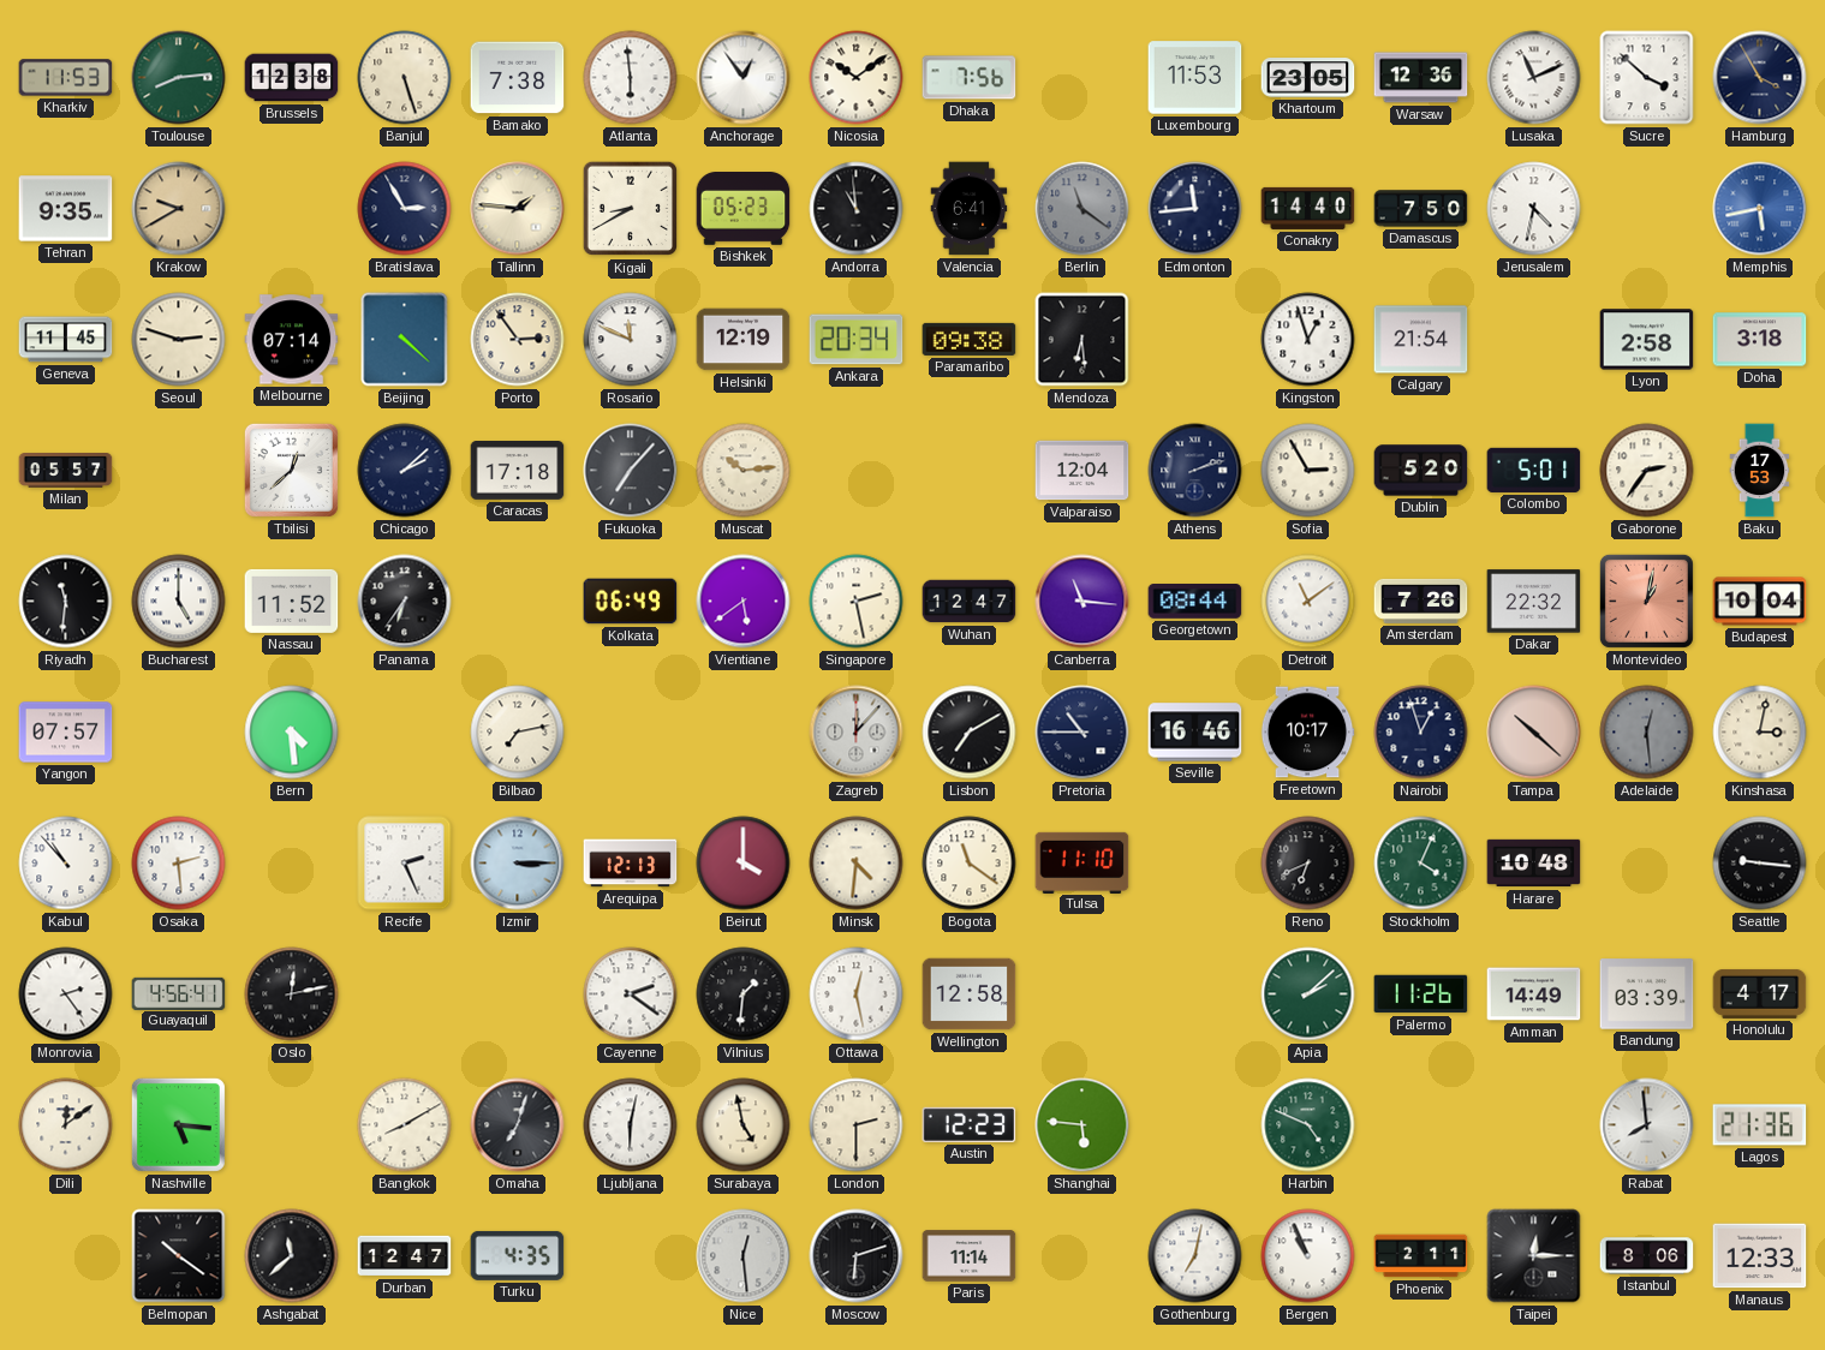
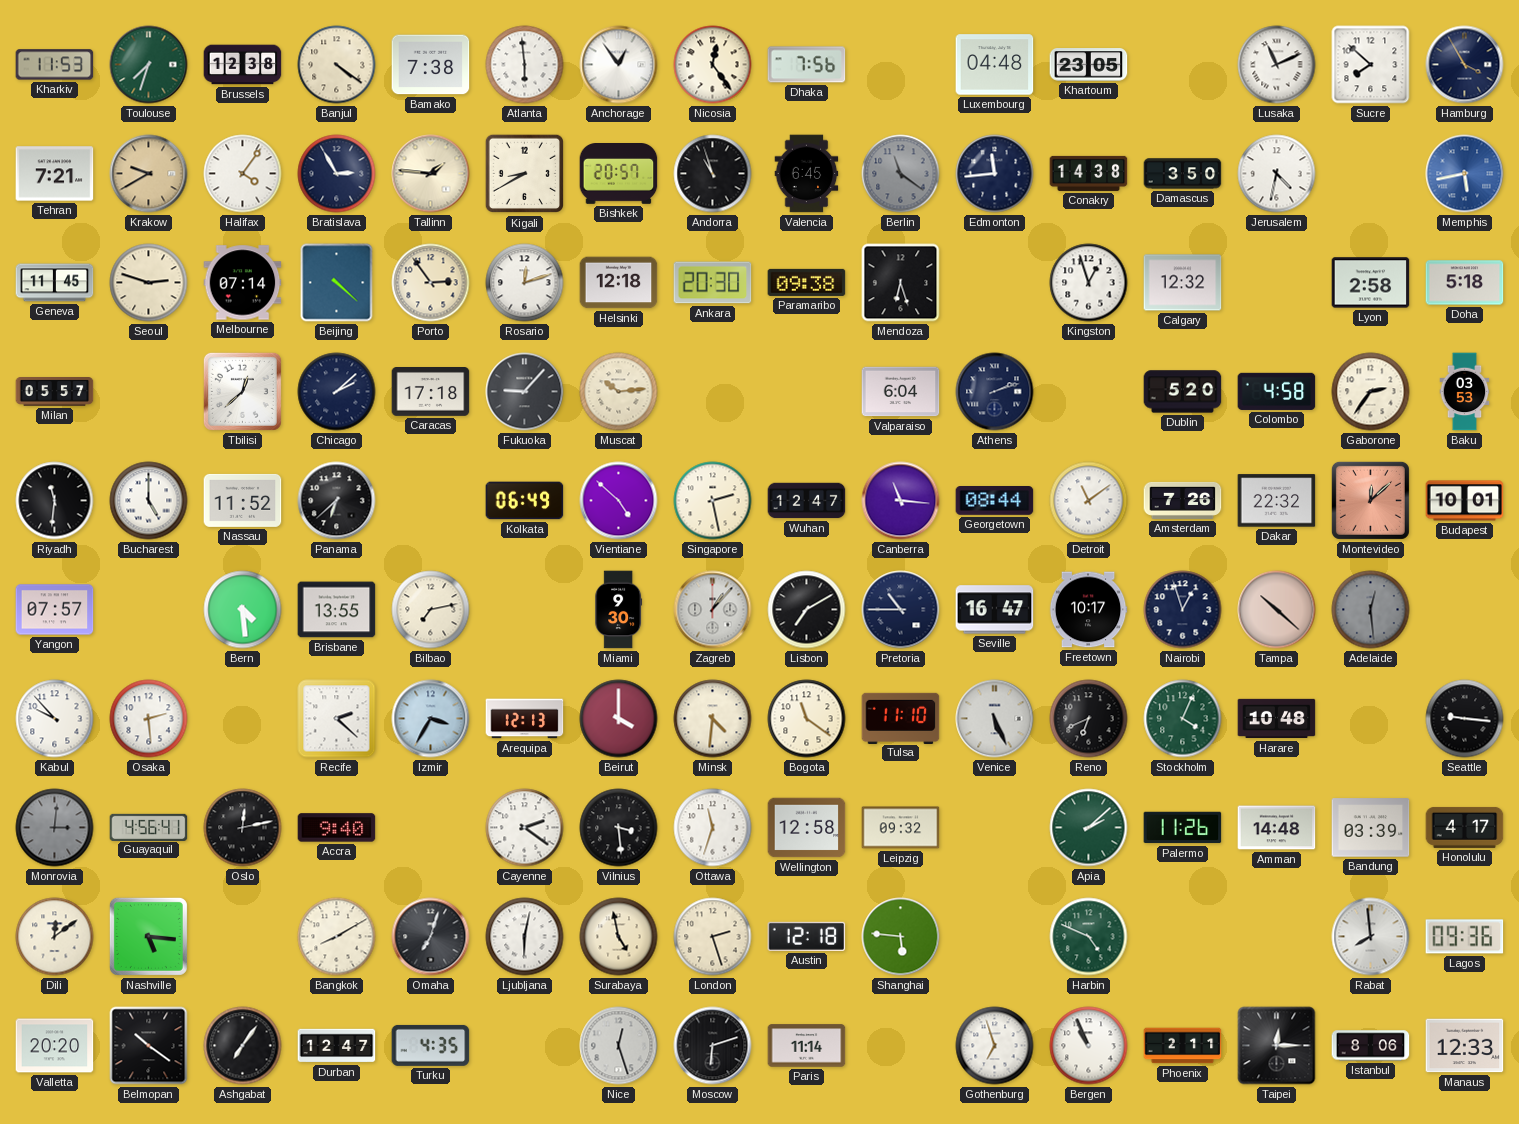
Toulouse: 8:14 -> 7:33 (149, 65)
Banjul: 5:27 -> 4:21 (337, 65)
Nicosia: 10:09 -> 12:24 (713, 65)
Luxembourg: 11:53 -> 04:48 (995, 65)
Warsaw: 12:36 -> none (1421, 78)
Sucre: 3:52 -> 7:52 (1371, 65)
Tehran: 9:35 -> 7:21 (55, 174)
Halifax: none -> 4:06 (243, 174)
Bishkek: 05:23 -> 20:57 (619, 174)
Andorra: 10:59 -> 10:57 (713, 174)
Valencia: 6:41 -> 6:45 (807, 174)
Conakry: 14:40 -> 14:38 (1089, 173)
Damascus: 7:50 -> 3:50 (1183, 174)
Rosario: 11:49 -> 12:12 (525, 283)
Helsinki: 12:19 -> 12:18 (619, 283)
Ankara: 20:34 -> 20:30 (713, 283)
Mendoza: 6:29 -> 6:27 (901, 283)
Calgary: 21:54 -> 12:32 (1183, 283)
Doha: 3:18 -> 5:18 (1465, 283)
Fukuoka: 7:07 -> 9:07 (525, 392)
Valparaiso: 12:04 -> 6:04 (901, 392)
Sofia: 2:55 -> none (1308, 471)
Colombo: 5:01 -> 4:58 (1277, 391)
Baku: 17:53 -> 03:53 (1465, 392)
Panama: 6:36 -> 6:38 (337, 501)
Vientiane: 5:39 -> 4:52 (619, 501)
Montevideo: 1:02 -> 12:08 (1370, 500)
Budapest: 10:04 -> 10:01 (1465, 501)
Brisbane: none -> 13:55 (337, 610)
Miami: none -> 9:30 (619, 610)
Zagreb: 12:07 -> 1:07 (713, 610)
Seville: 16:46 -> 16:47 (995, 610)
Kinshasa: 3:02 -> none (1760, 733)
Kabul: 10:53 -> 9:53 (55, 719)
Recife: 2:26 -> 2:22 (337, 719)
Izmir: 3:15 -> 3:35 (431, 719)
Venice: none -> 5:26 (995, 719)
Monrovia: 2:24 -> 3:01 (55, 828)
Monrovia dial: white -> grey (55, 828)
Accra: none -> 9:40 (337, 828)
Vilnius: 1:31 -> 3:29 (619, 828)
Ottawa: 12:28 -> 11:33 (713, 828)
Leipzig: none -> 09:32 (901, 828)
Amman: 14:49 -> 14:48 (1277, 828)
London: 2:30 -> 2:27 (713, 937)
Austin: 12:23 -> 12:18 (807, 936)
Lagos: 21:36 -> 09:36 (1465, 937)
Valletta: none -> 20:20 (55, 1046)
Ashgabat: 11:38 -> 7:06 (243, 1046)
Nice: 12:29 -> 12:27 (619, 1046)
Gothenburg: 7:02 -> 6:57 (995, 1046)
